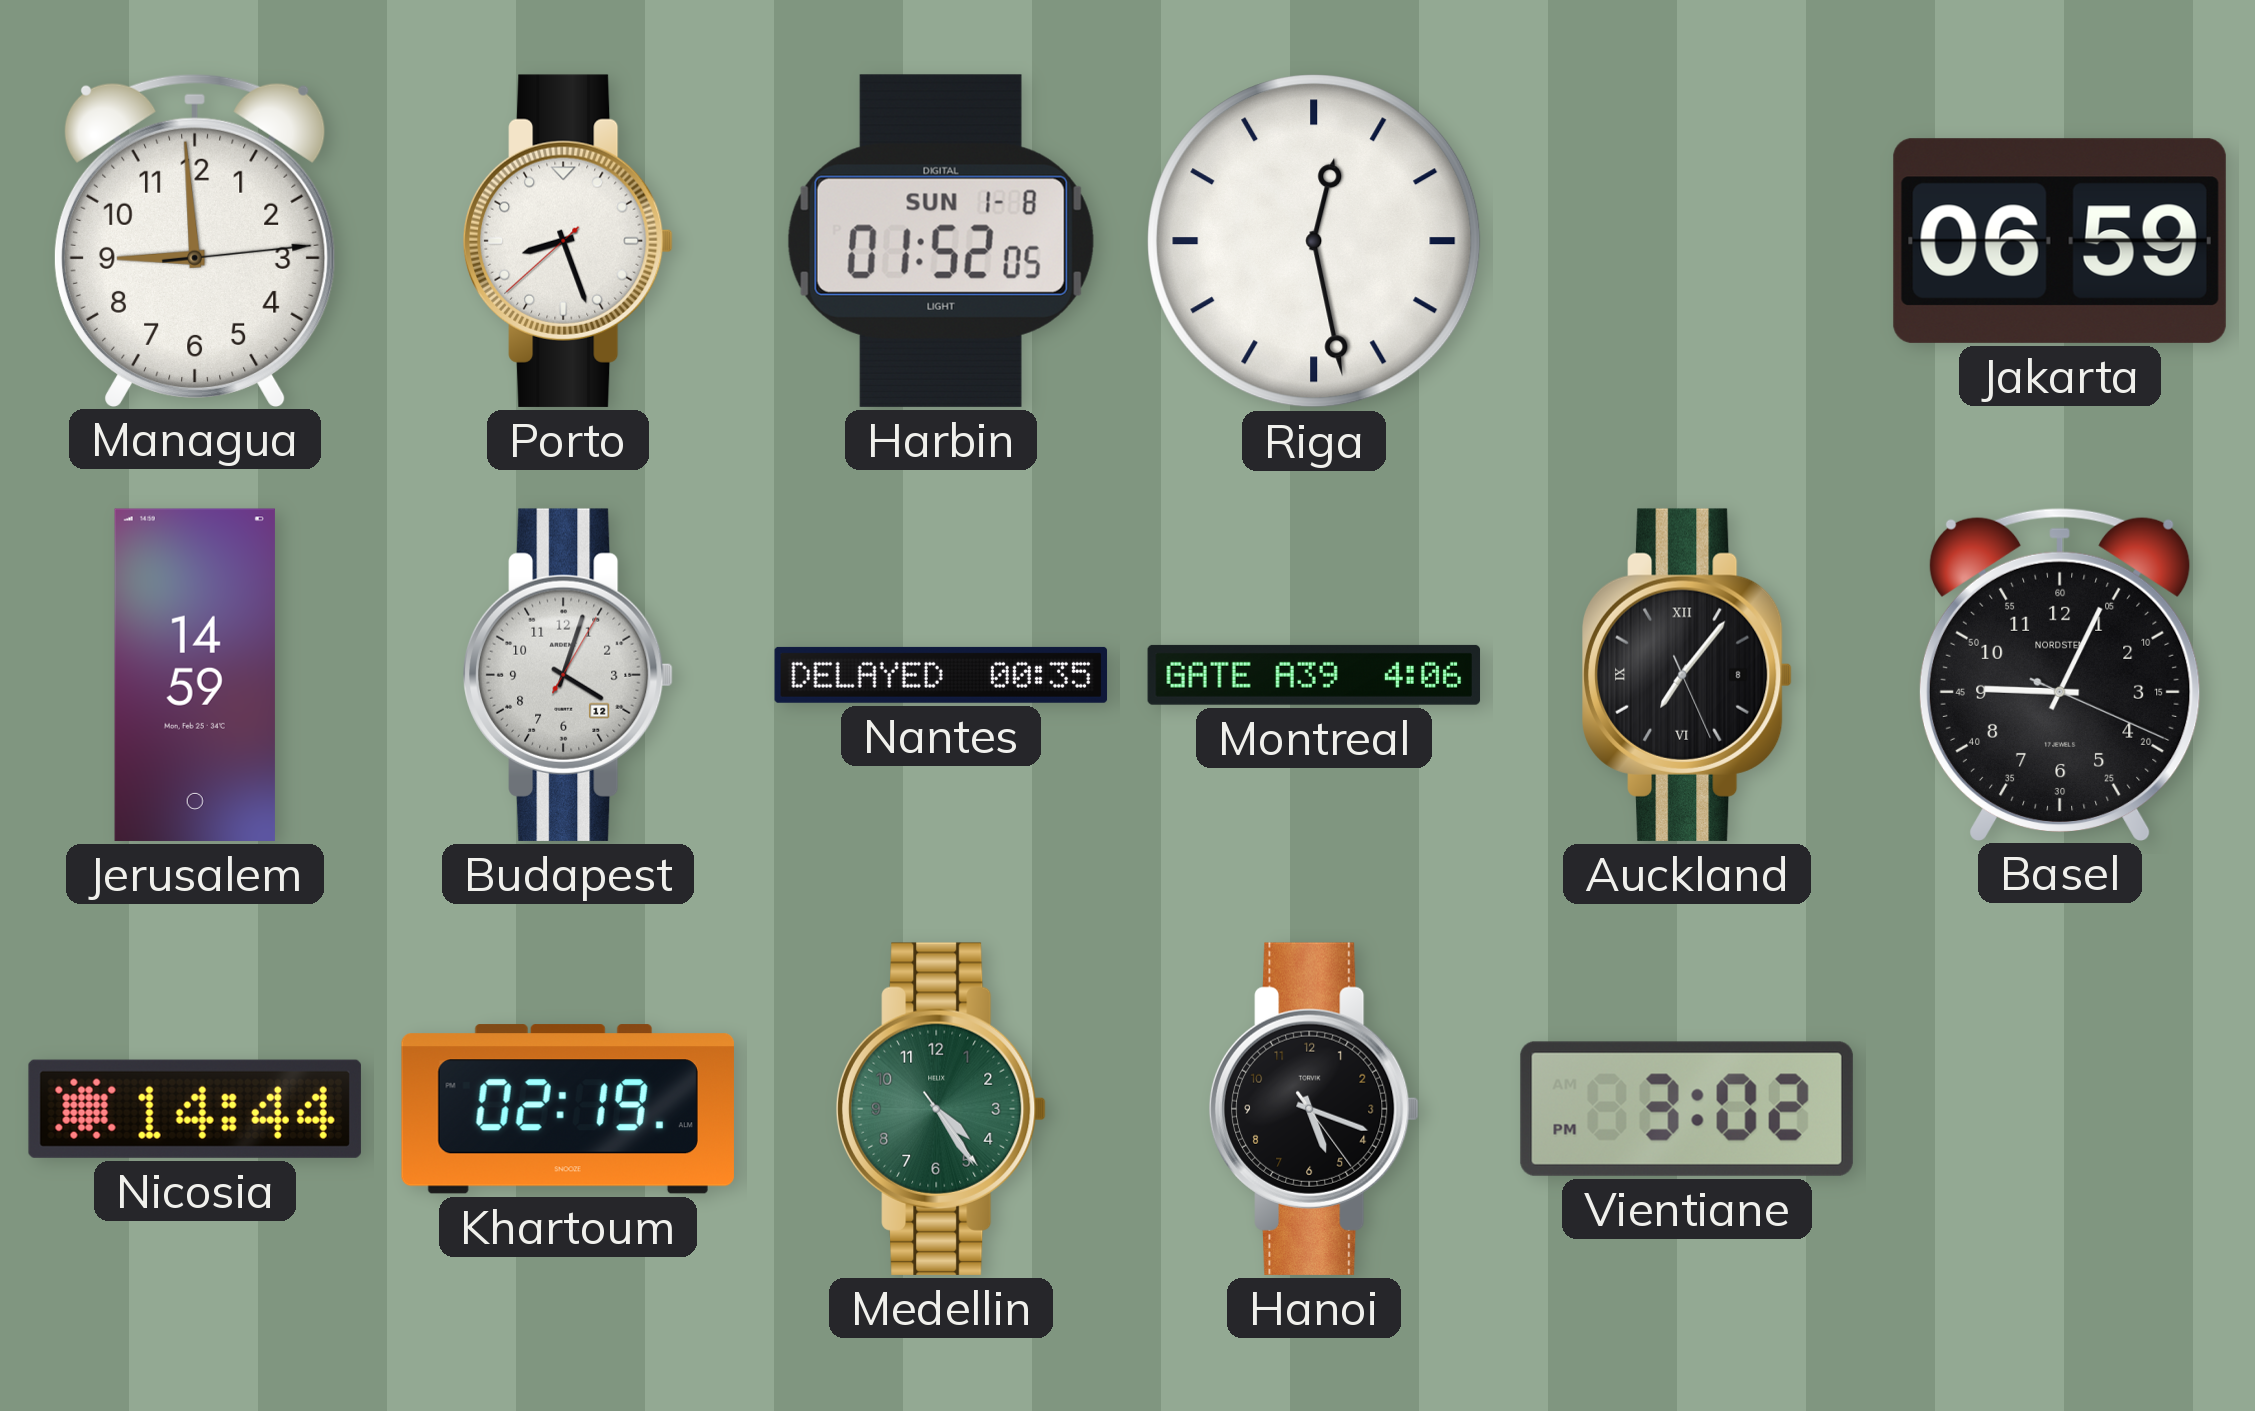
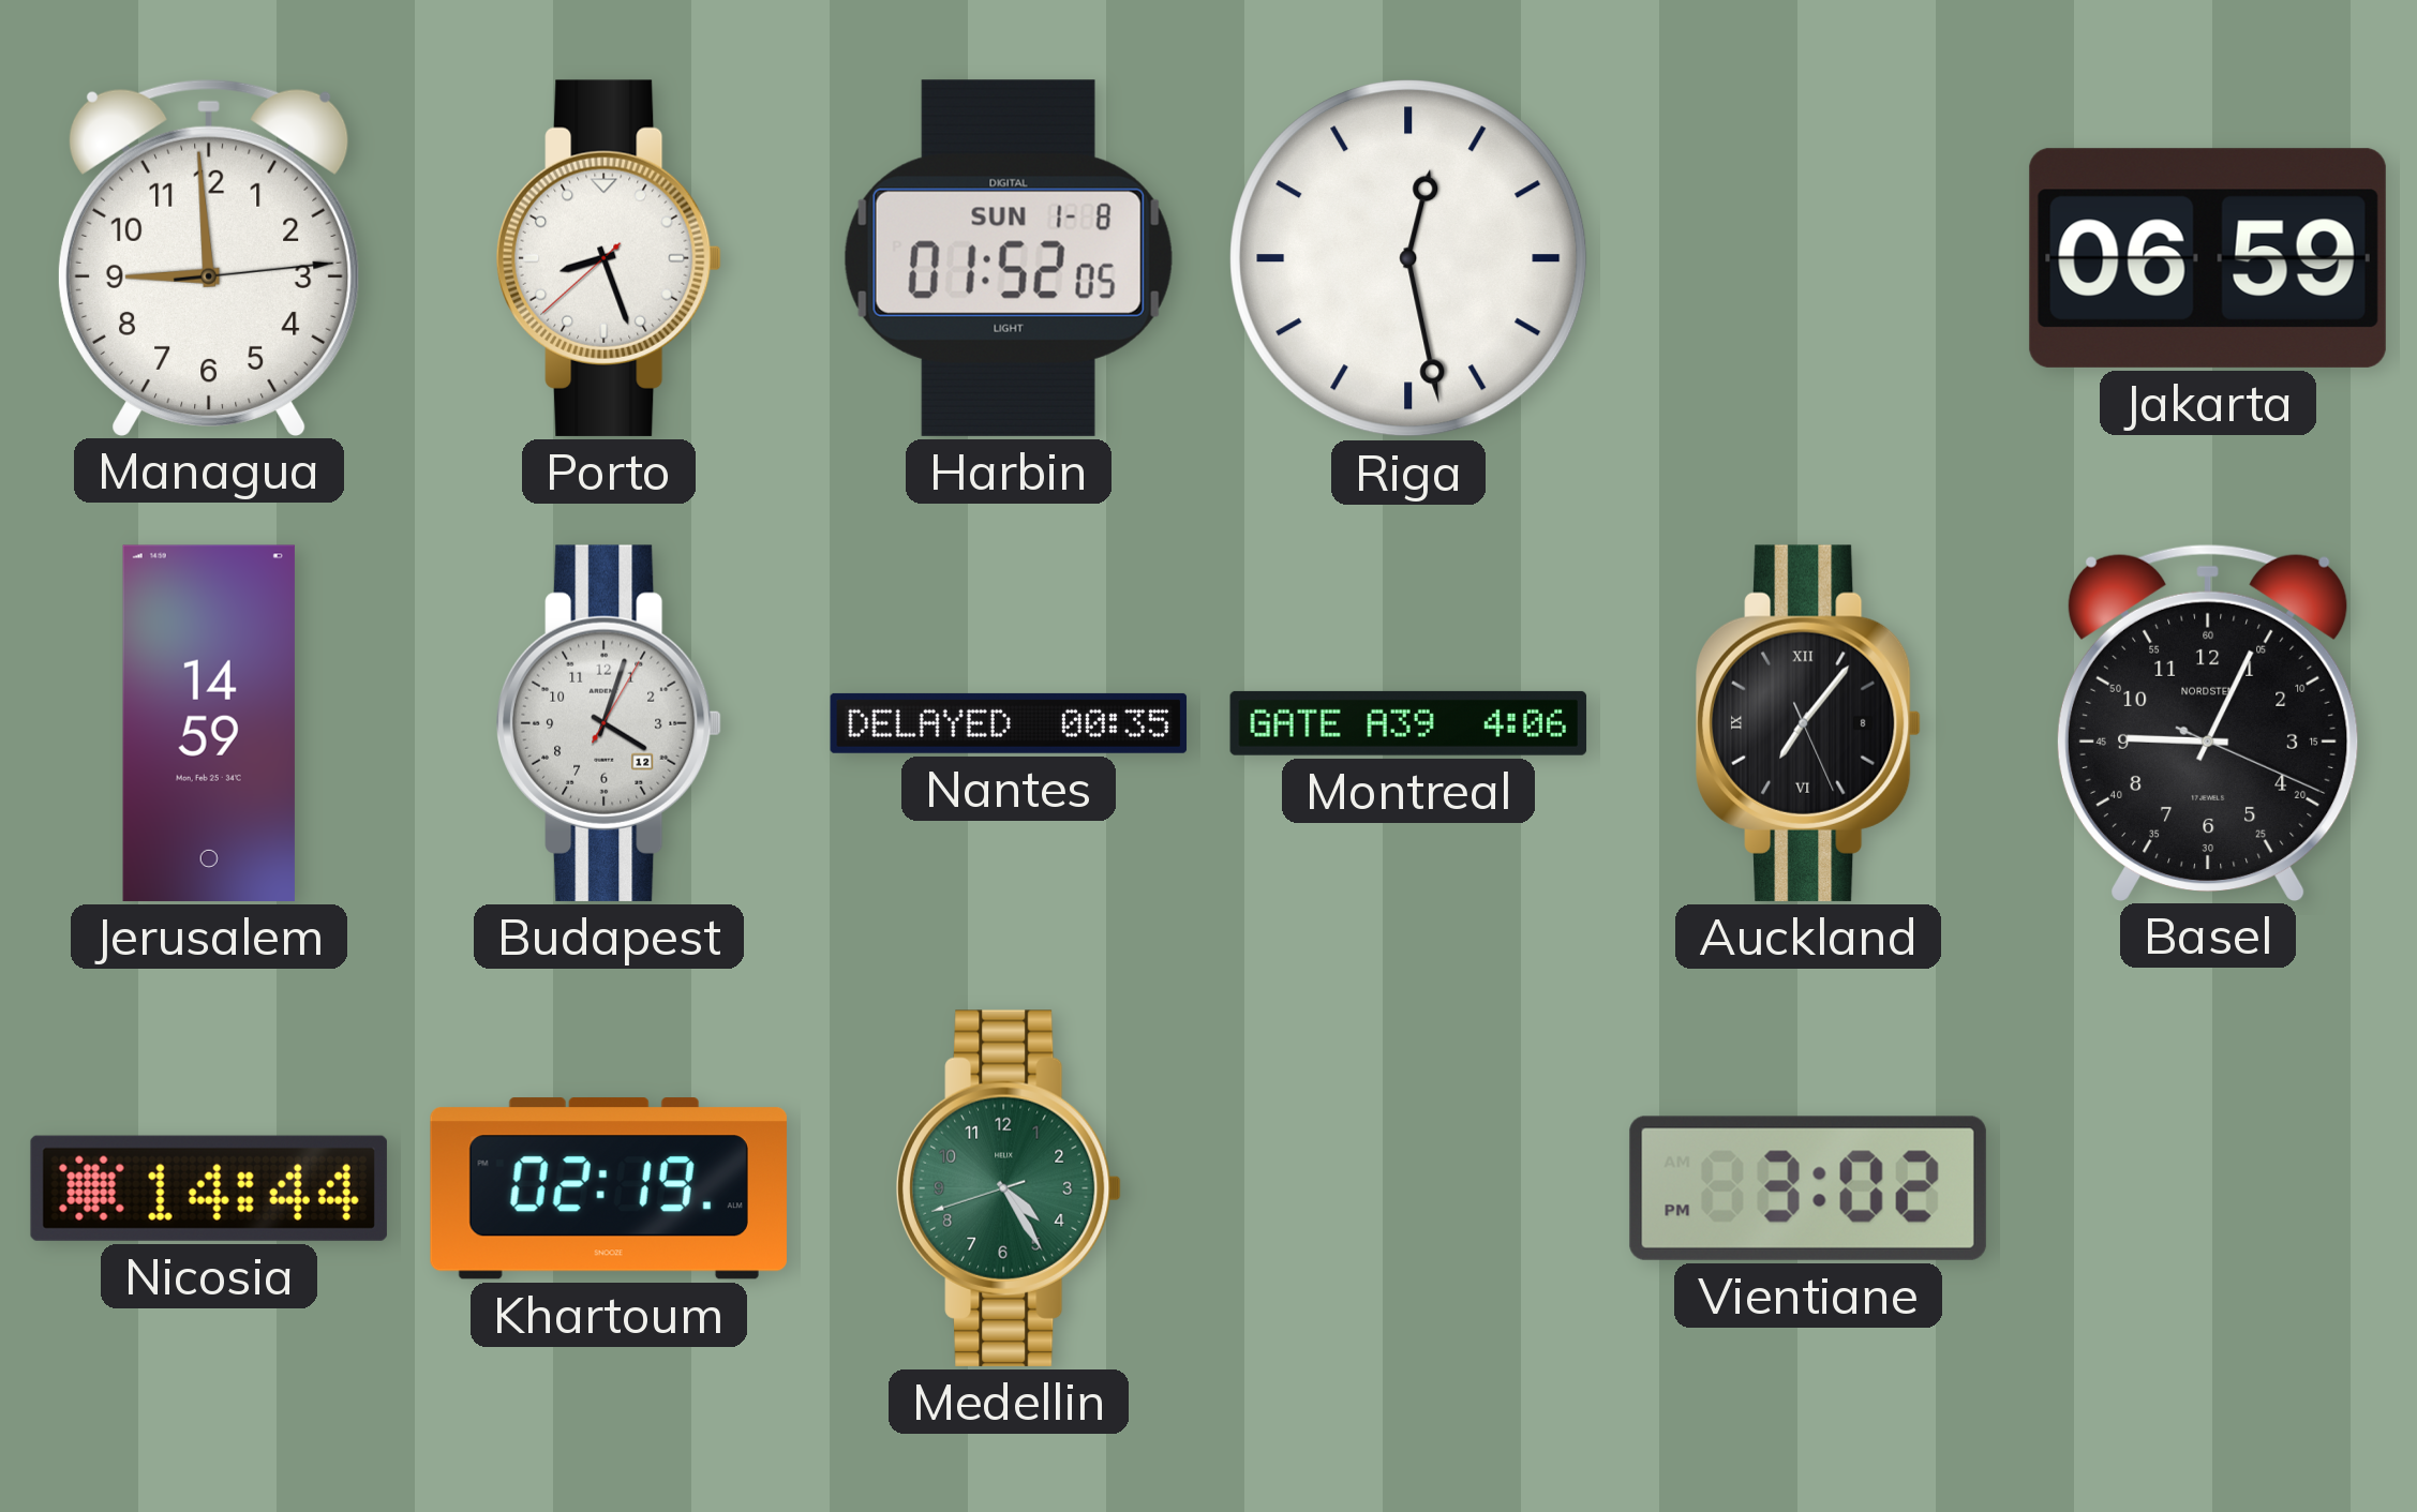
Medellin: 4:24:24 -> 4:24:42 (1009, 1188)
Hanoi: 5:18 -> none (1314, 1109)
